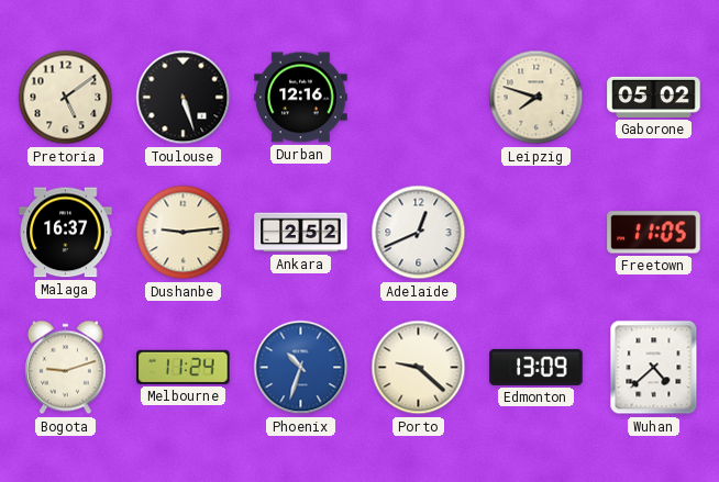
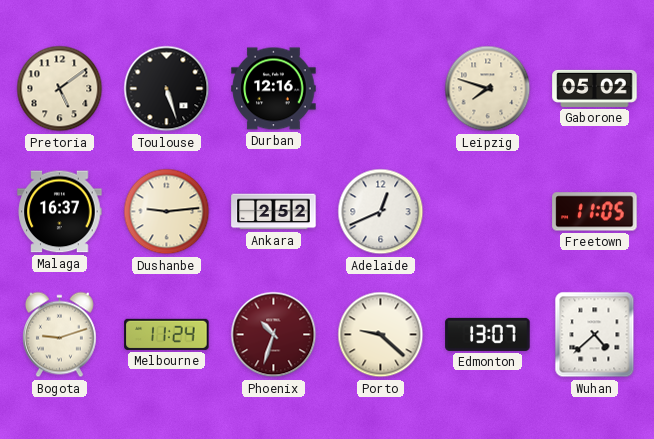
Phoenix dial: blue -> burgundy (274, 335)
Edmonton: 13:09 -> 13:07 (488, 334)
